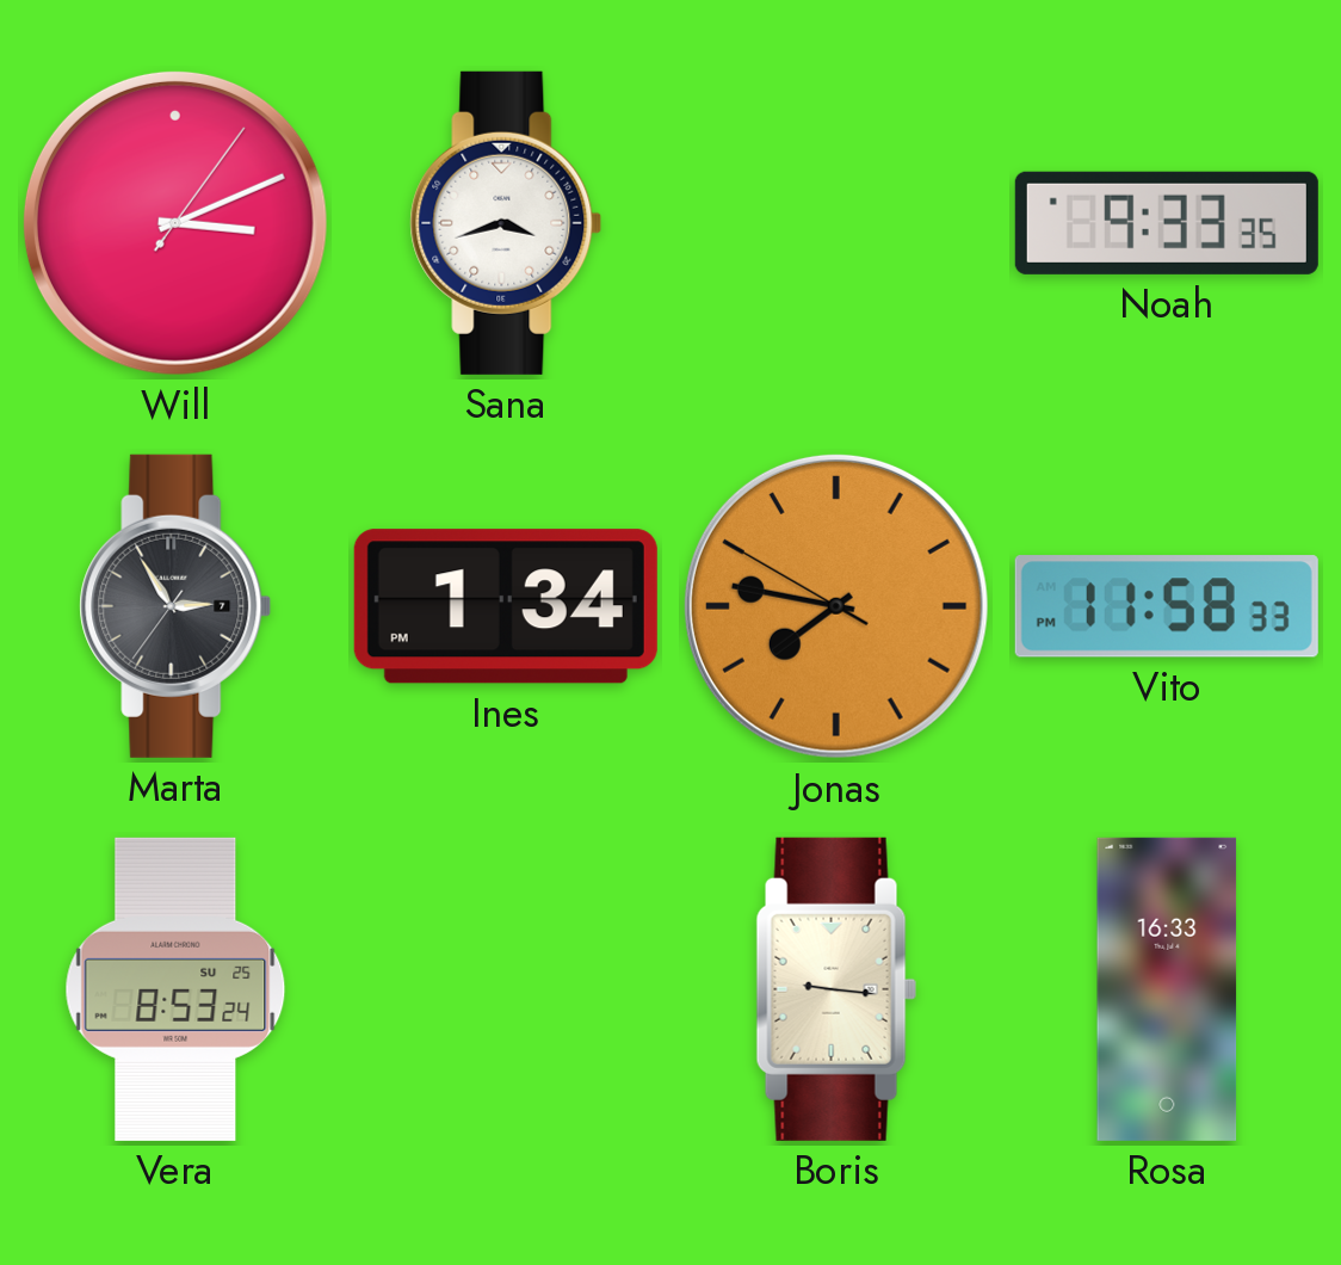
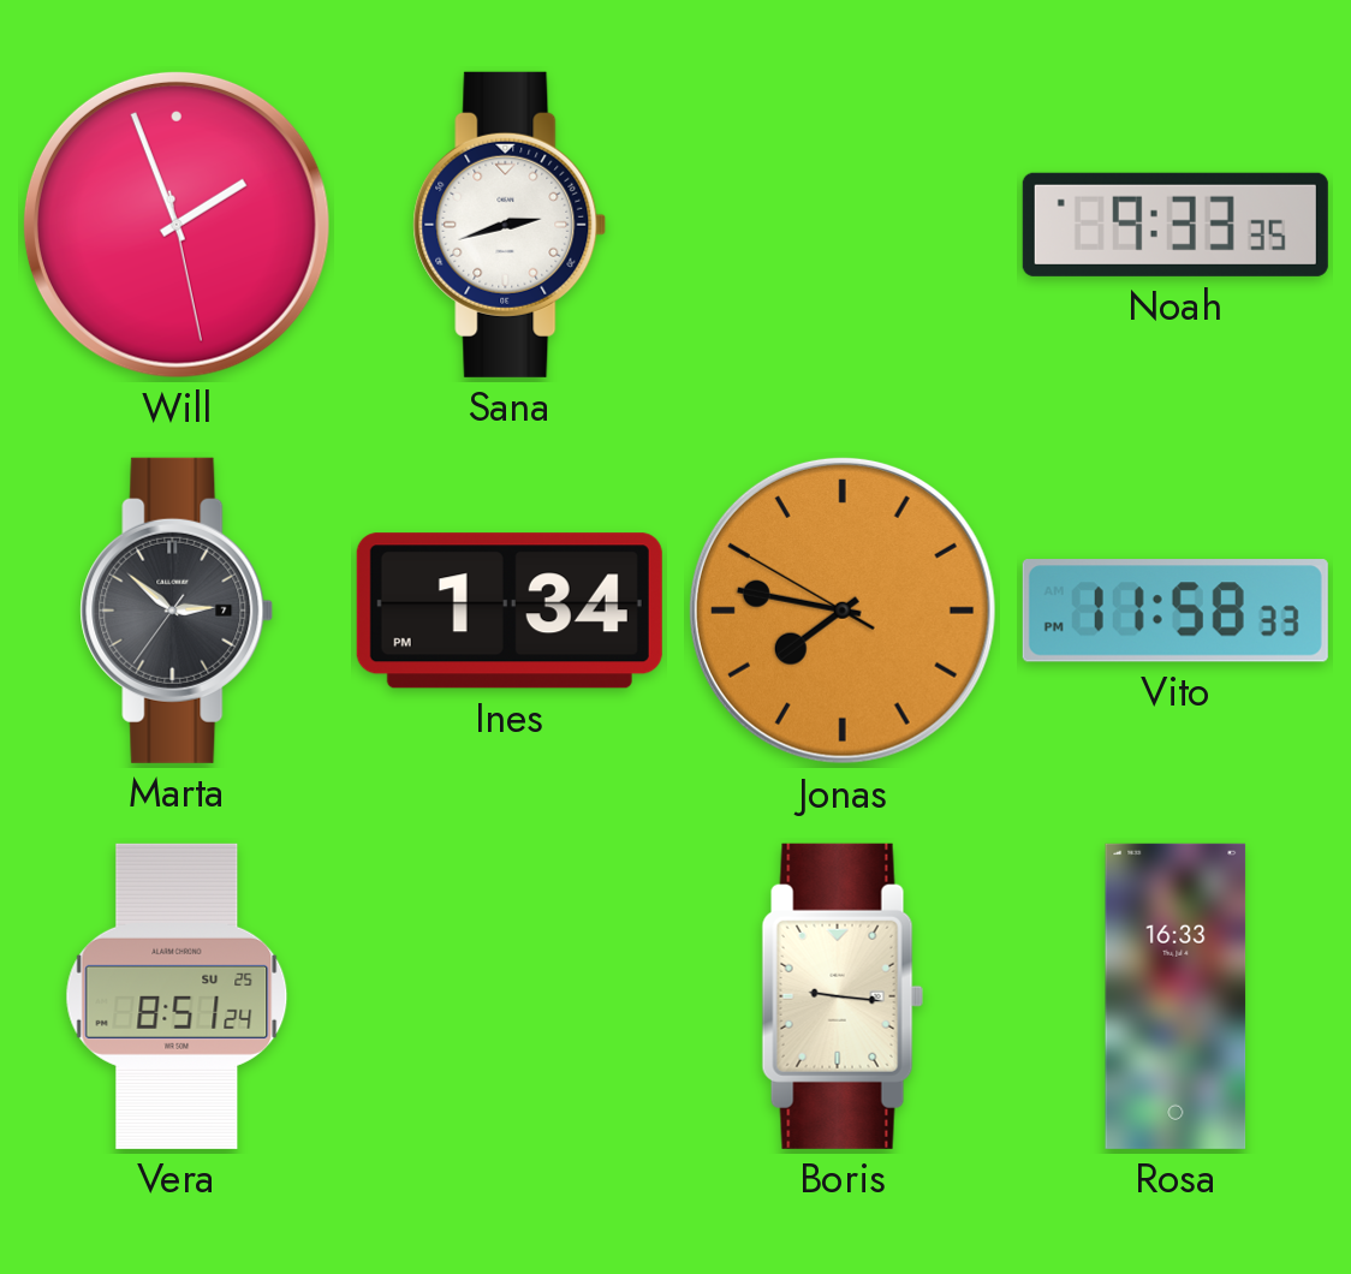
Will: 3:11 -> 1:56 (177, 225)
Sana: 3:42 -> 2:42 (510, 225)
Marta: 2:54 -> 2:51 (177, 611)
Vera: 8:53 -> 8:51 (177, 996)
